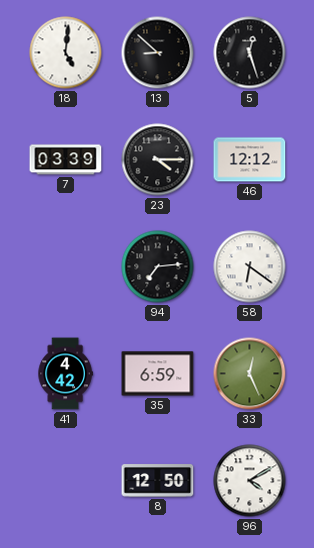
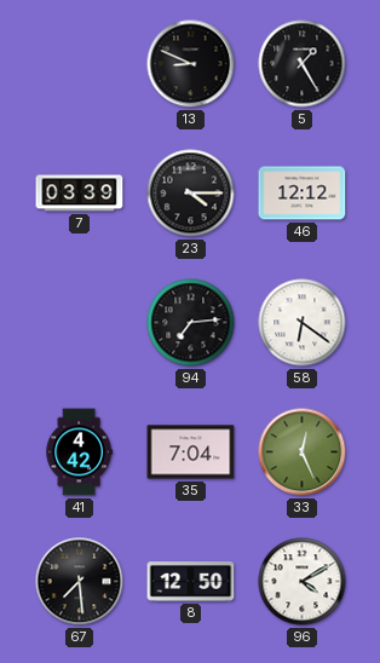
18: 5:01 -> none (66, 53)
13: 8:52 -> 8:49 (191, 64)
5: 12:27 -> 1:25 (303, 64)
35: 6:59 -> 7:04 (191, 452)
67: none -> 7:29 (80, 582)
